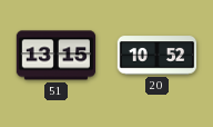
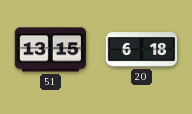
20: 10:52 -> 6:18 (142, 50)
